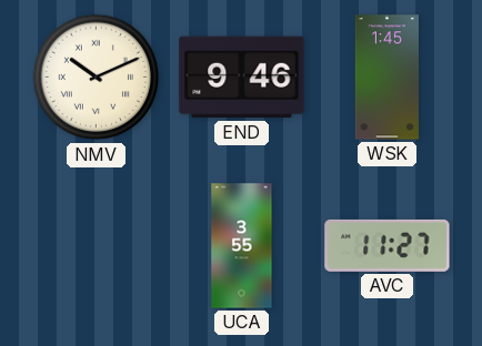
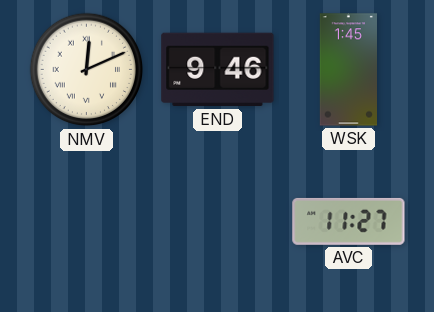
NMV: 10:11 -> 12:11 (87, 70)
UCA: 3:55 -> none (242, 246)
